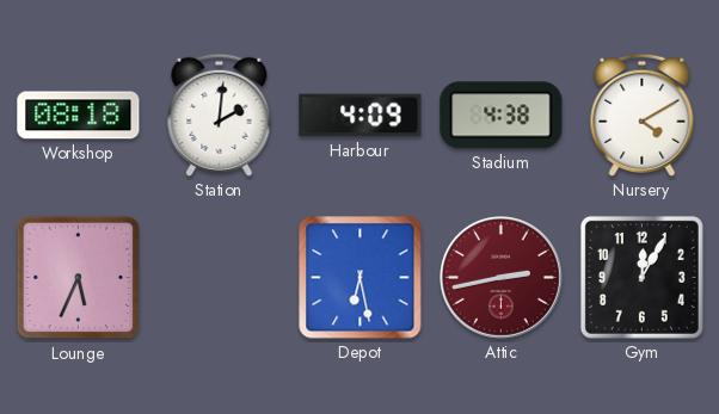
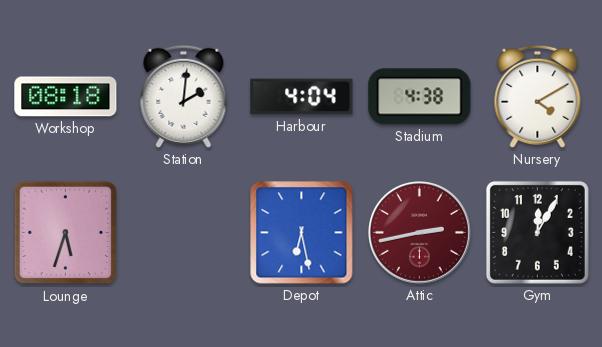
Harbour: 4:09 -> 4:04 (302, 97)
Lounge: 5:34 -> 5:33 (66, 233)
